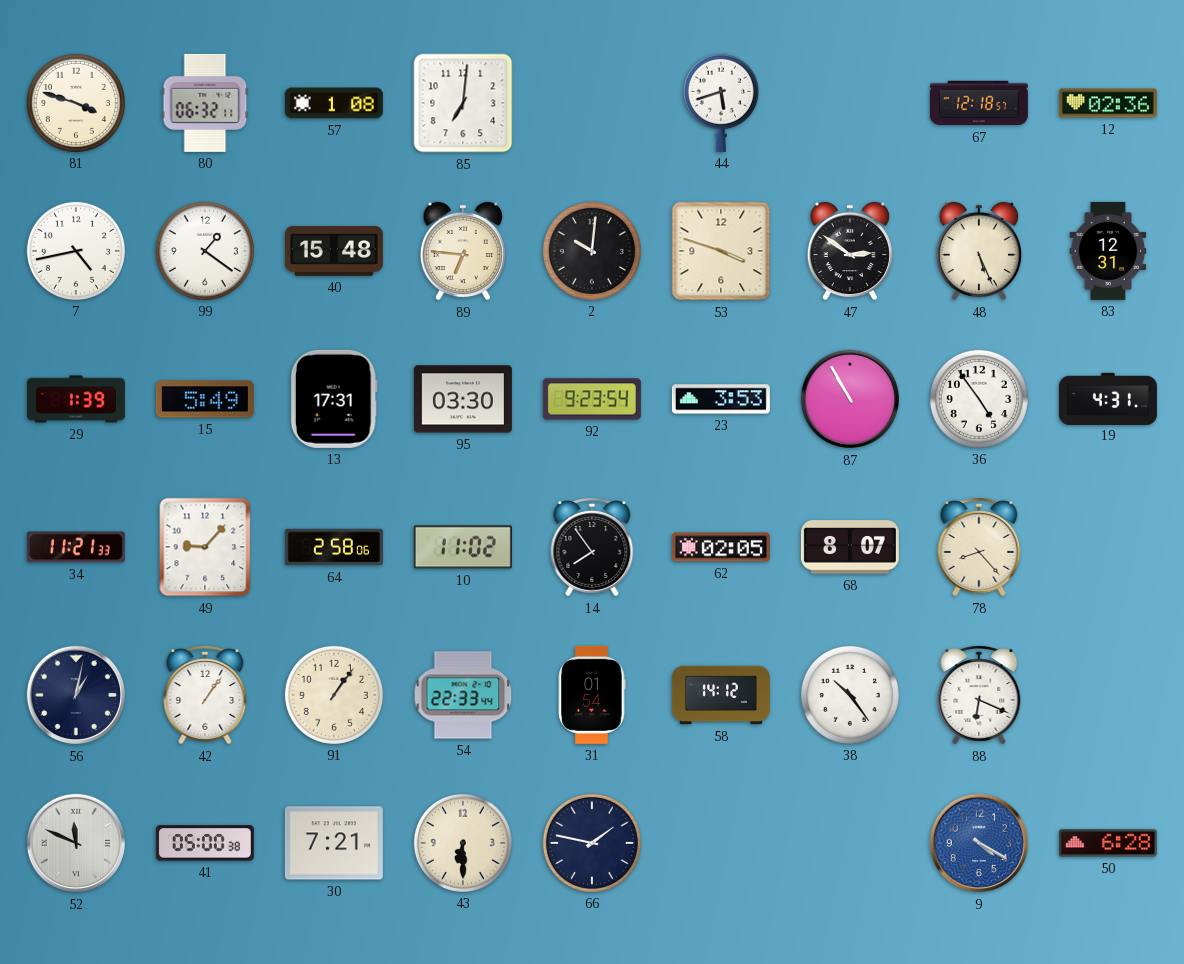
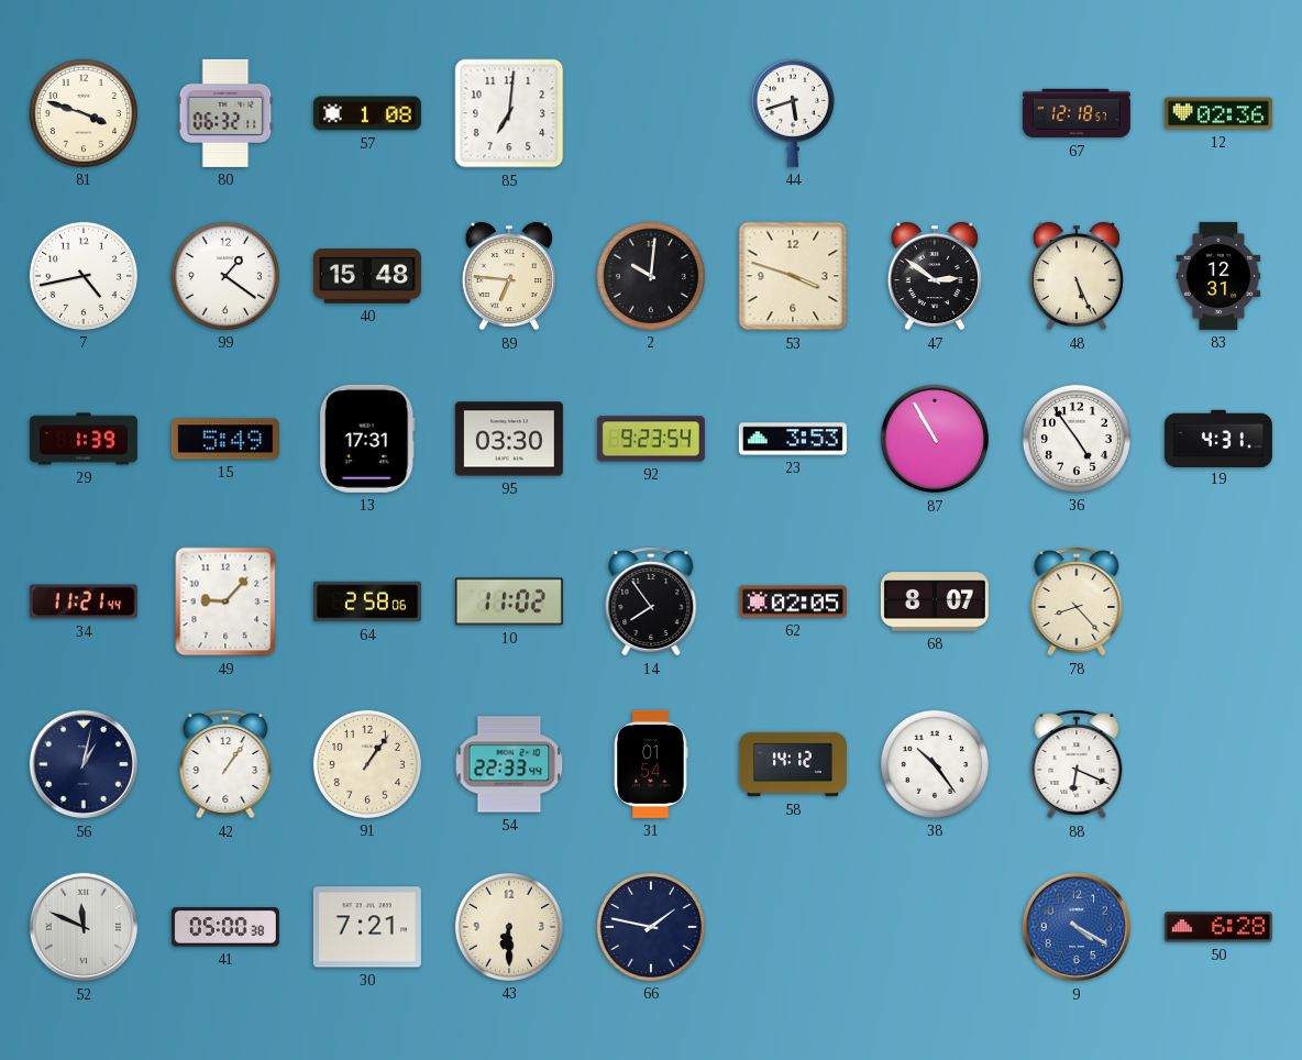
34: 11:21:33 -> 11:21:44 (84, 601)
